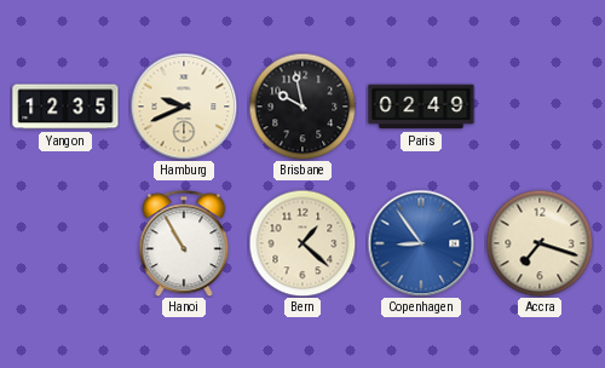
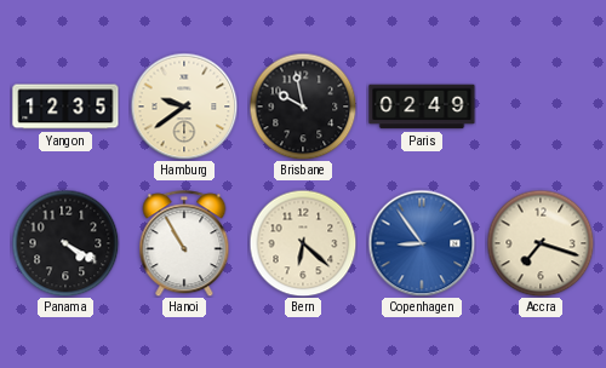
Hamburg: 9:41 -> 9:39 (184, 107)
Panama: none -> 4:20 (65, 243)
Bern: 1:22 -> 6:22 (303, 243)
